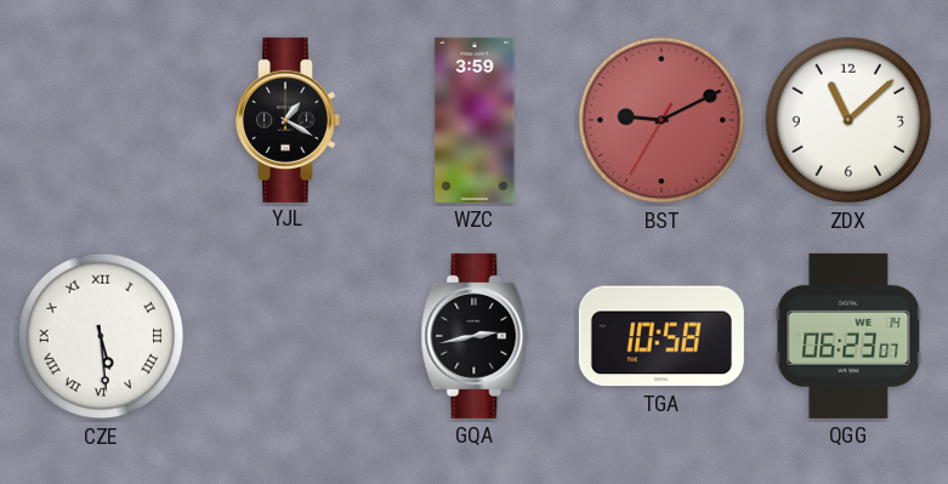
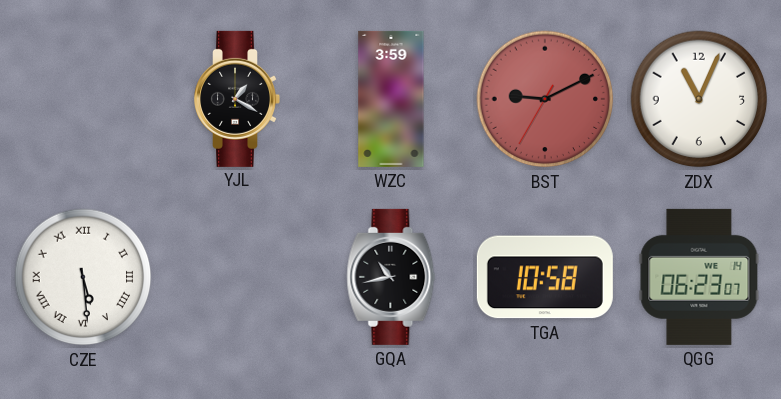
ZDX: 11:08 -> 11:04 (699, 99)
GQA: 2:43 -> 10:43 (391, 277)
